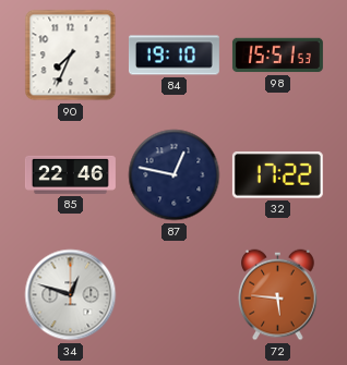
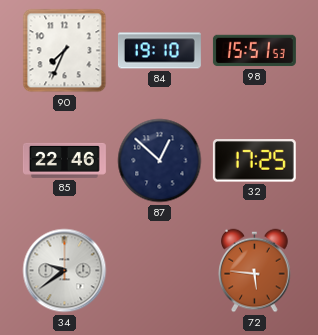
87: 12:47 -> 12:52 (160, 161)
32: 17:22 -> 17:25 (254, 161)
34: 12:48 -> 9:39 (65, 271)
